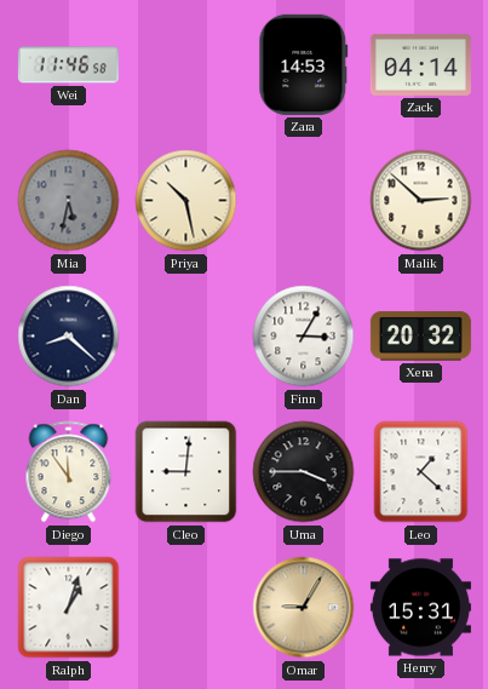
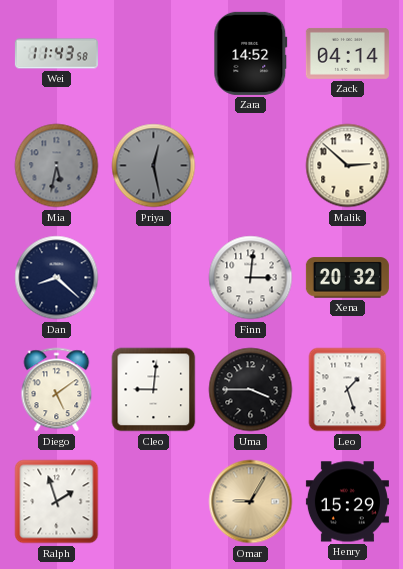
Wei: 11:46 -> 11:43 (56, 54)
Zara: 14:53 -> 14:52 (251, 53)
Priya: 10:28 -> 12:28 (154, 166)
Priya dial: cream -> grey (154, 166)
Finn: 3:05 -> 3:01 (251, 278)
Diego: 11:54 -> 5:09 (57, 390)
Leo: 1:22 -> 1:27 (348, 390)
Ralph: 1:03 -> 1:57 (57, 502)
Henry: 15:31 -> 15:29 (347, 502)
